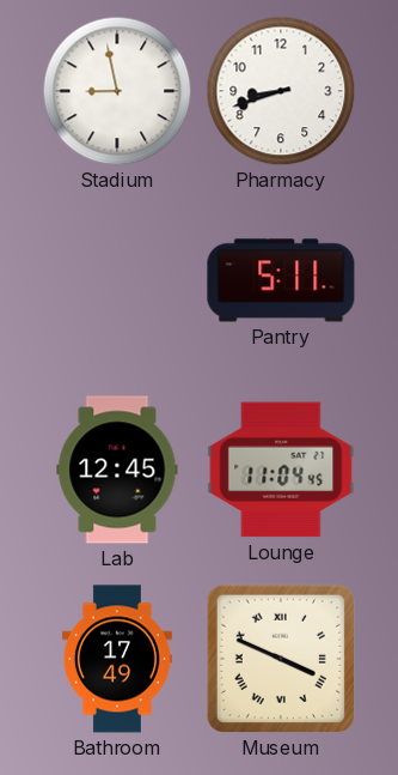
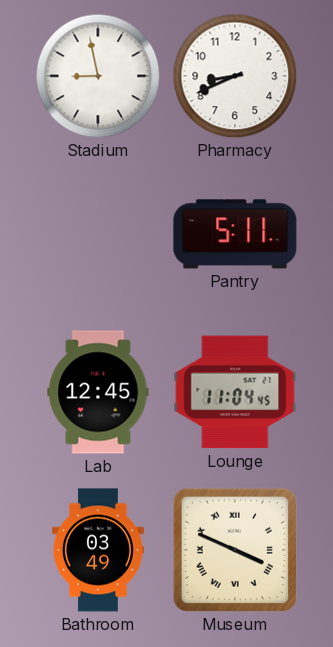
Pharmacy: 8:42 -> 8:41 (235, 76)
Bathroom: 17:49 -> 03:49 (98, 550)
